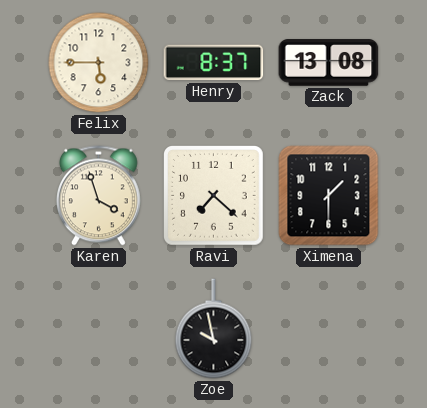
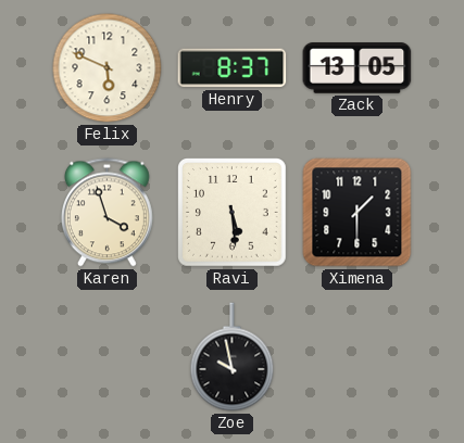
Felix: 5:45 -> 5:49 (108, 68)
Zack: 13:08 -> 13:05 (358, 68)
Ravi: 7:22 -> 5:29 (233, 213)
